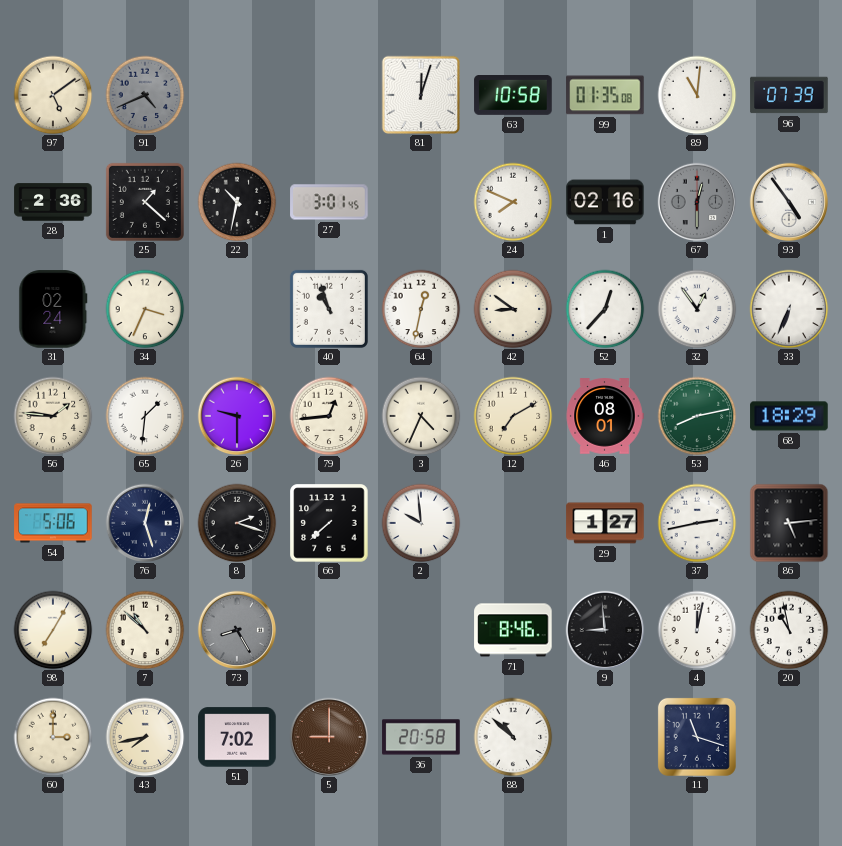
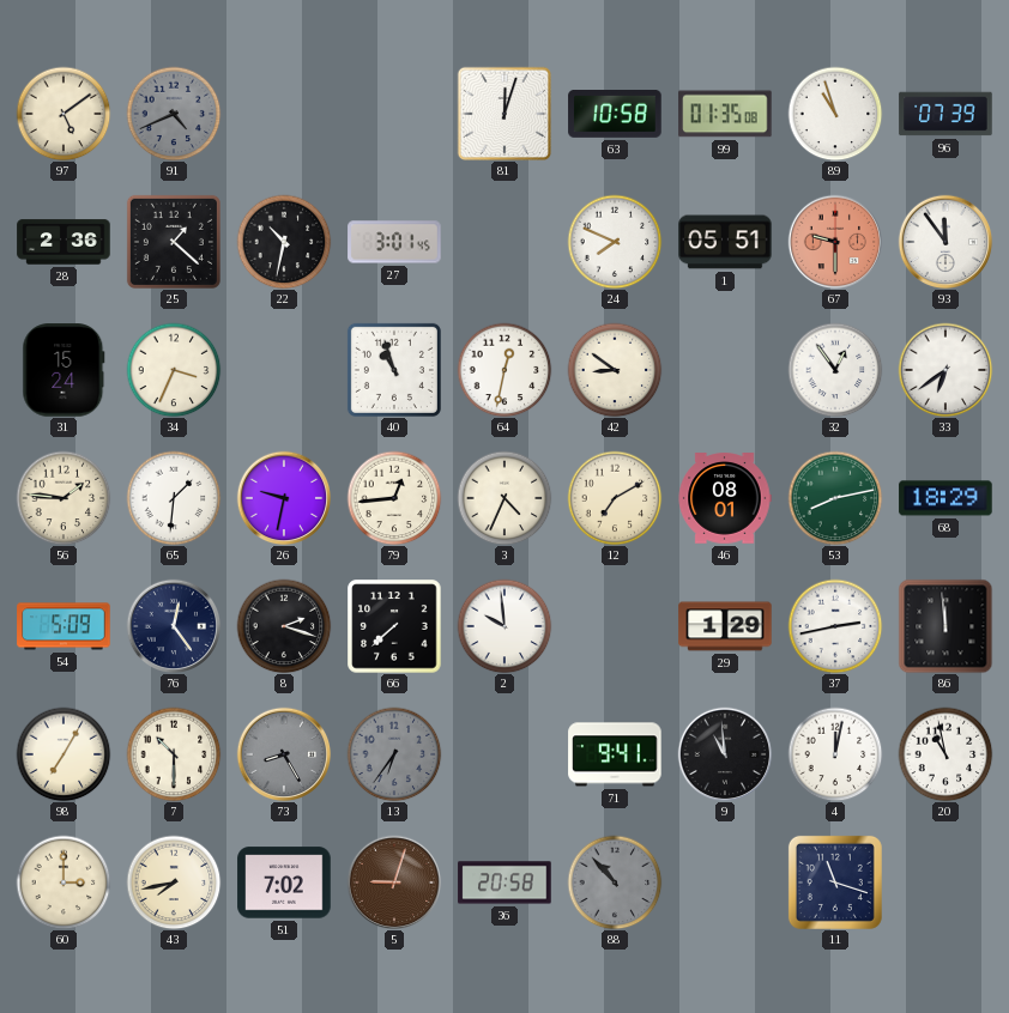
89: 11:01 -> 10:57 (835, 114)
1: 02:16 -> 05:51 (725, 242)
67: 12:30 -> 9:30 (835, 242)
67 dial: grey -> salmon (835, 242)
93: 4:54 -> 11:54 (945, 242)
31: 02:24 -> 15:24 (64, 370)
52: 12:37 -> none (605, 309)
33: 6:34 -> 6:39 (945, 370)
26: 9:30 -> 9:32 (284, 498)
54: 5:06 -> 5:09 (64, 626)
76: 12:27 -> 12:24 (174, 626)
29: 1:27 -> 1:29 (725, 626)
86: 5:14 -> 11:59 (945, 626)
7: 10:52 -> 10:30 (174, 754)
13: none -> 6:36 (394, 754)
71: 8:46 -> 9:41 (615, 754)
9: 8:59 -> 10:59 (725, 754)
5: 9:00 -> 9:03 (394, 882)
88: 10:52 -> 10:53 (615, 882)
88 dial: white -> grey (615, 882)
